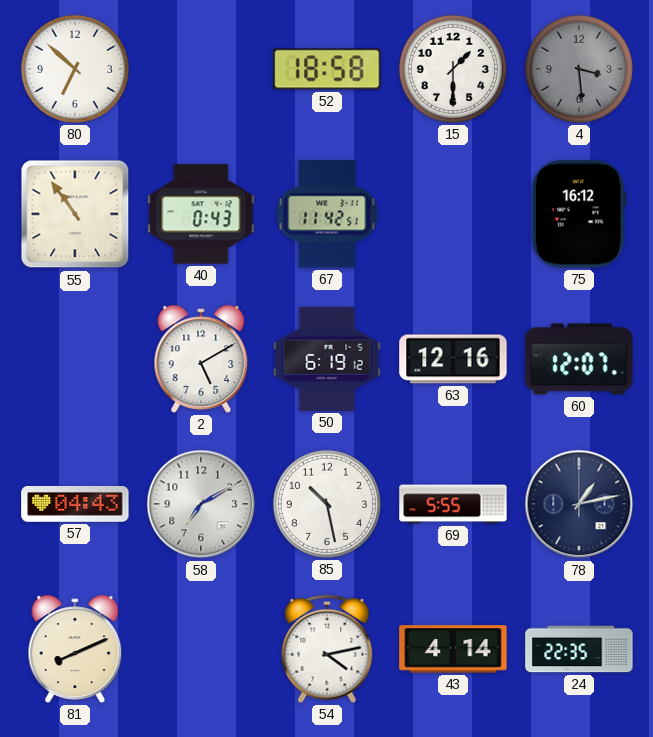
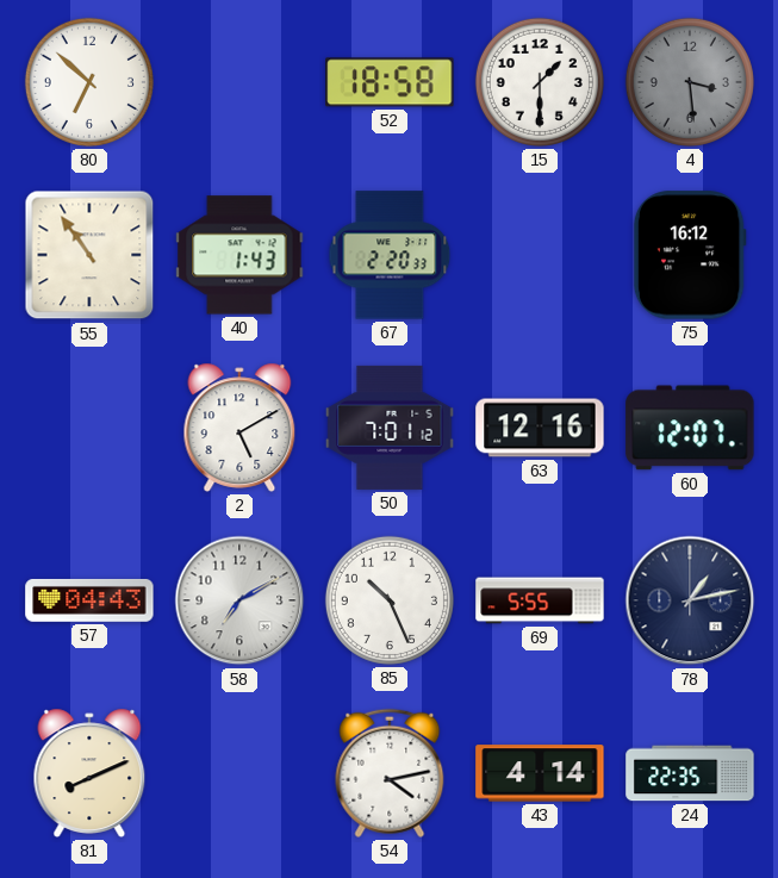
40: 0:43 -> 1:43 (239, 255)
67: 11:42 -> 2:20 (390, 255)
50: 6:19 -> 7:01 (390, 428)
85: 10:28 -> 10:26 (390, 600)
